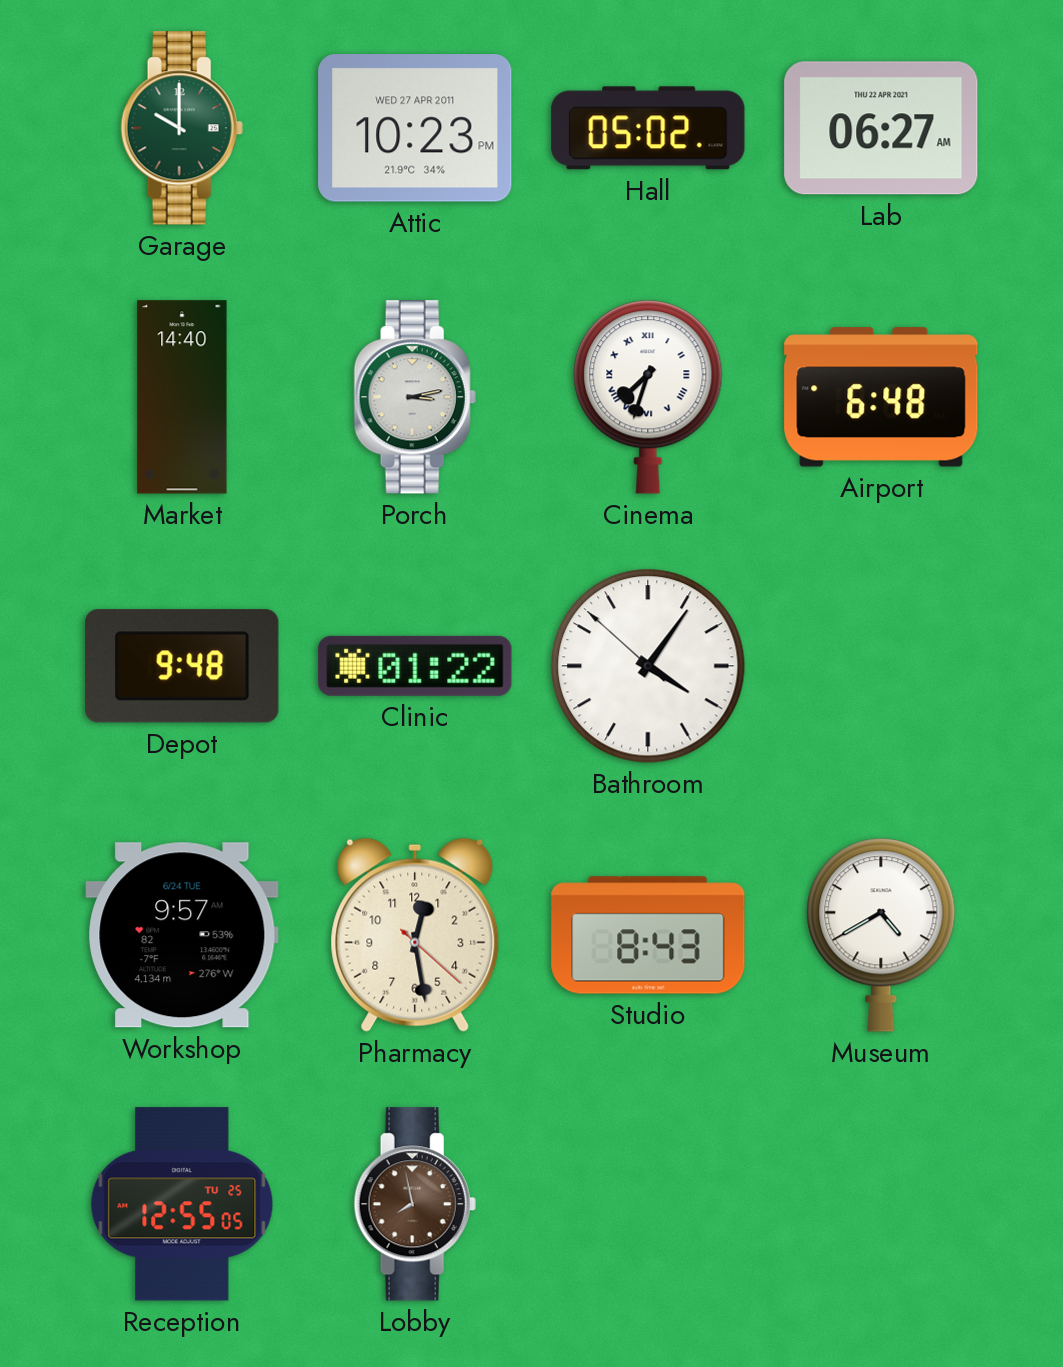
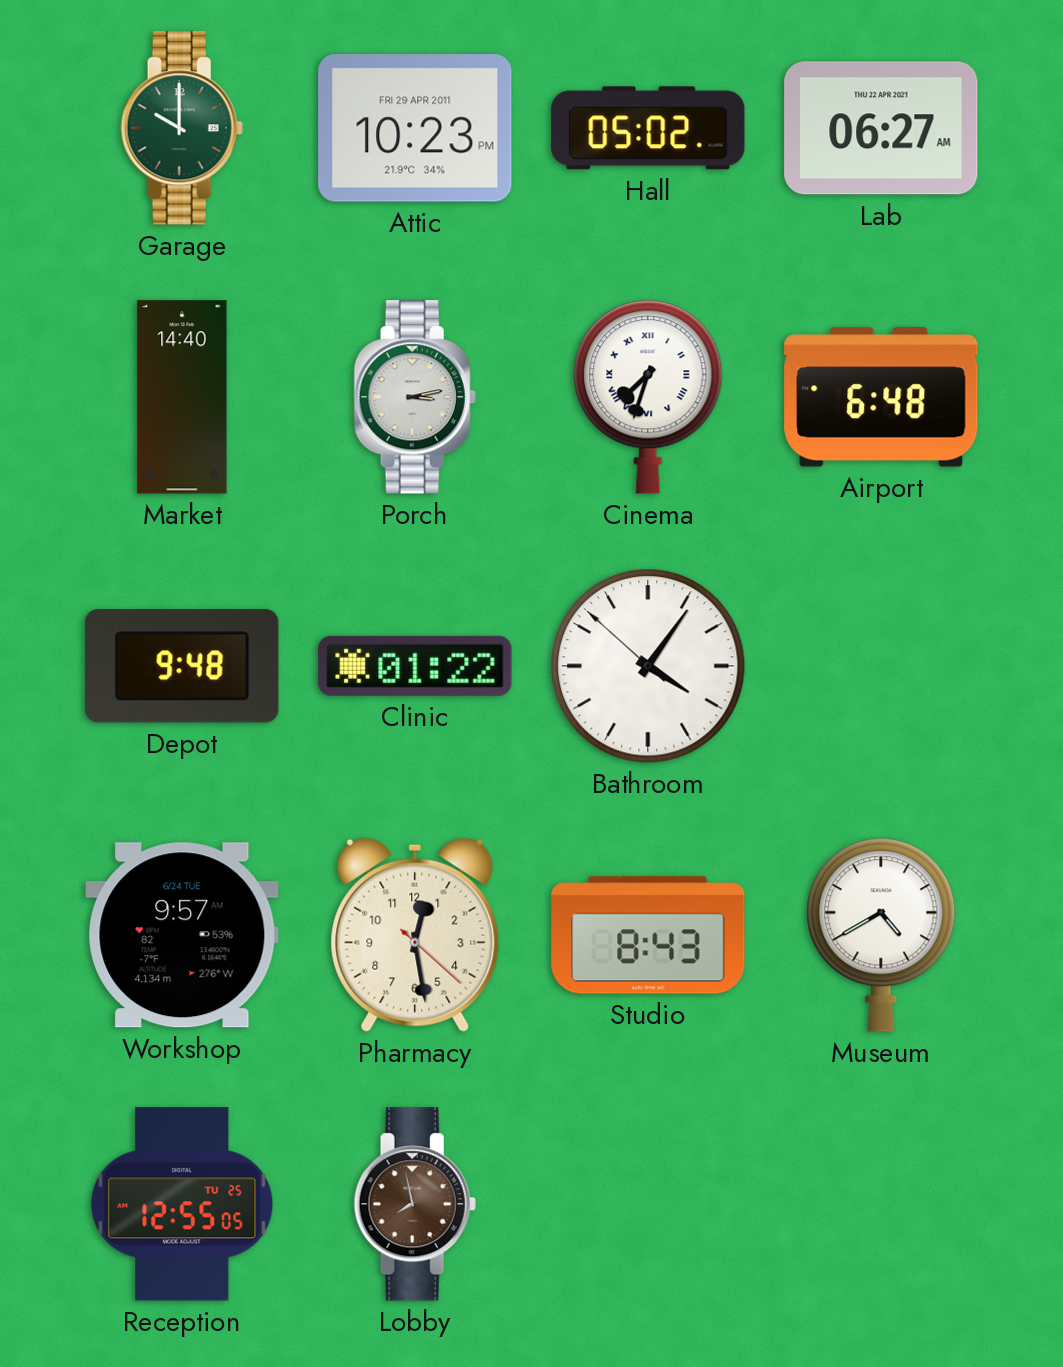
Attic date: WED 27 APR 2011 -> FRI 29 APR 2011 (415, 128)
